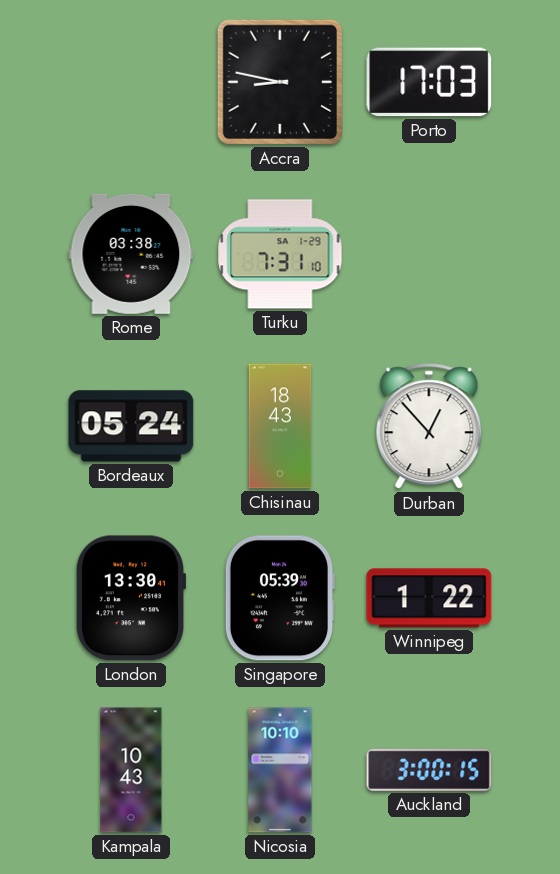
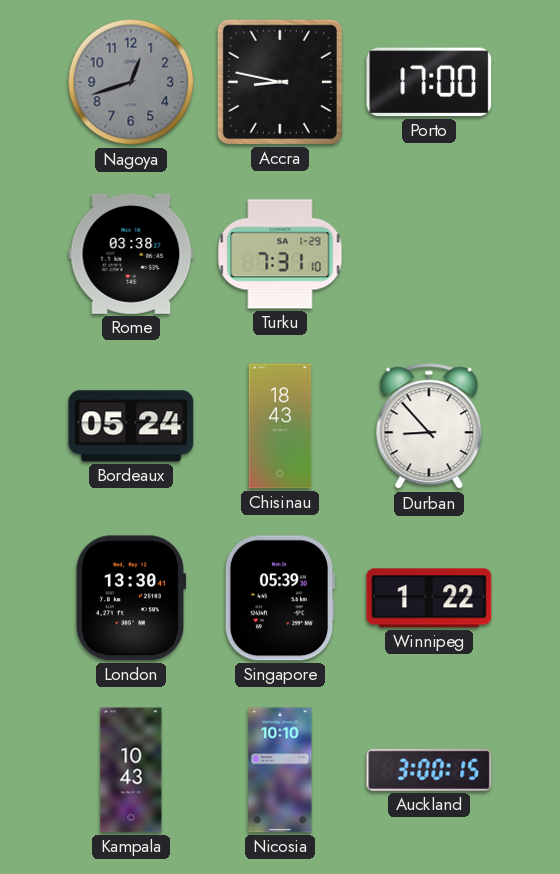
Nagoya: none -> 12:42 (131, 82)
Porto: 17:03 -> 17:00 (429, 82)
Durban: 12:53 -> 8:53 (429, 427)
